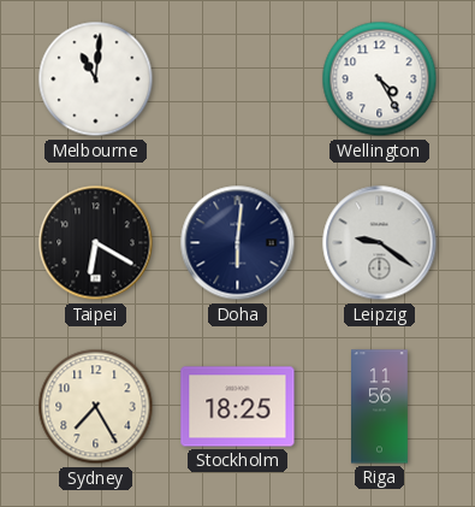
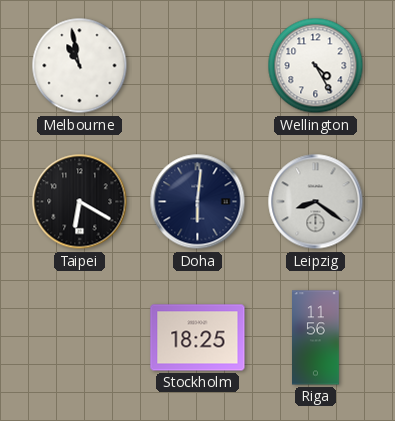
Melbourne: 11:01 -> 10:58 (80, 66)
Leipzig: 9:21 -> 8:21 (316, 202)
Sydney: 7:25 -> none (96, 407)
